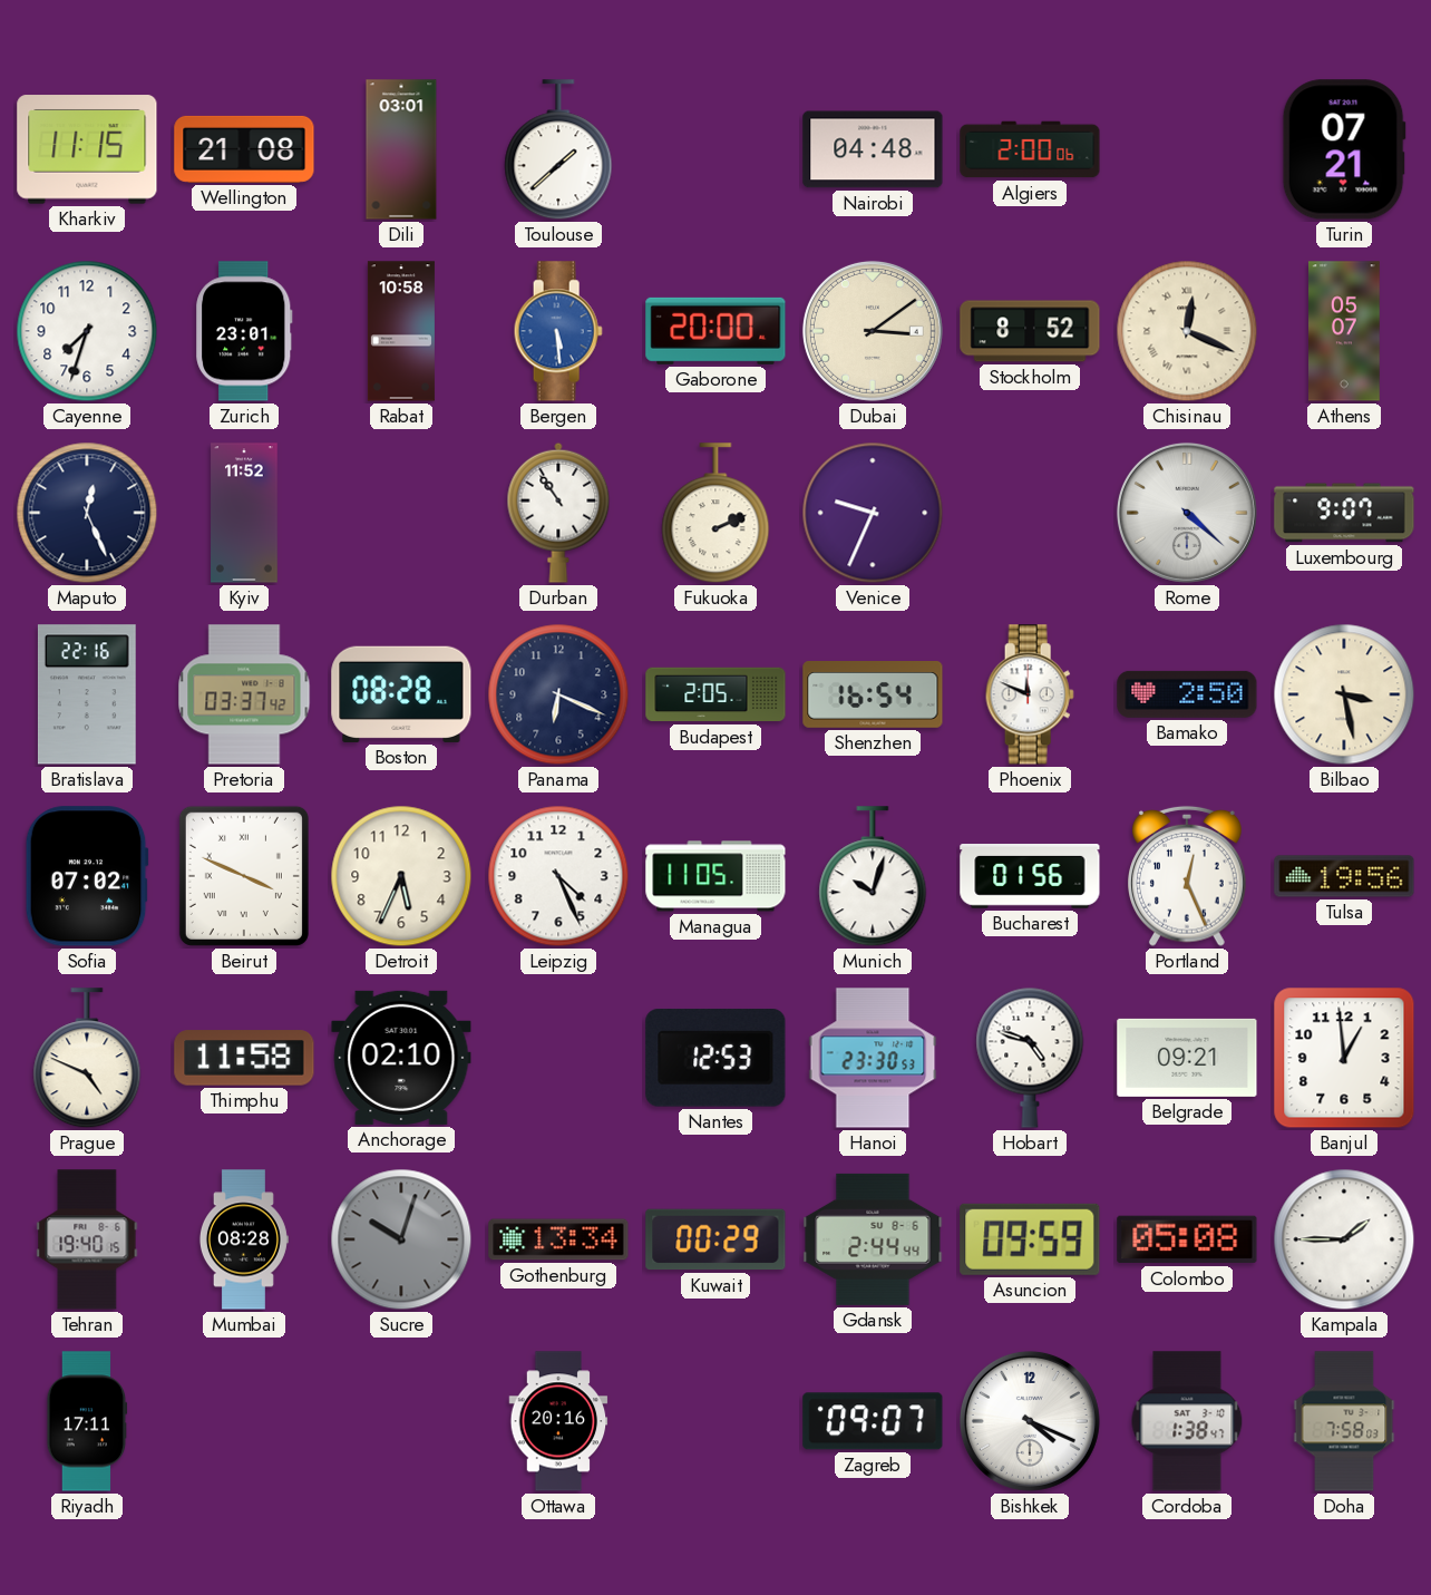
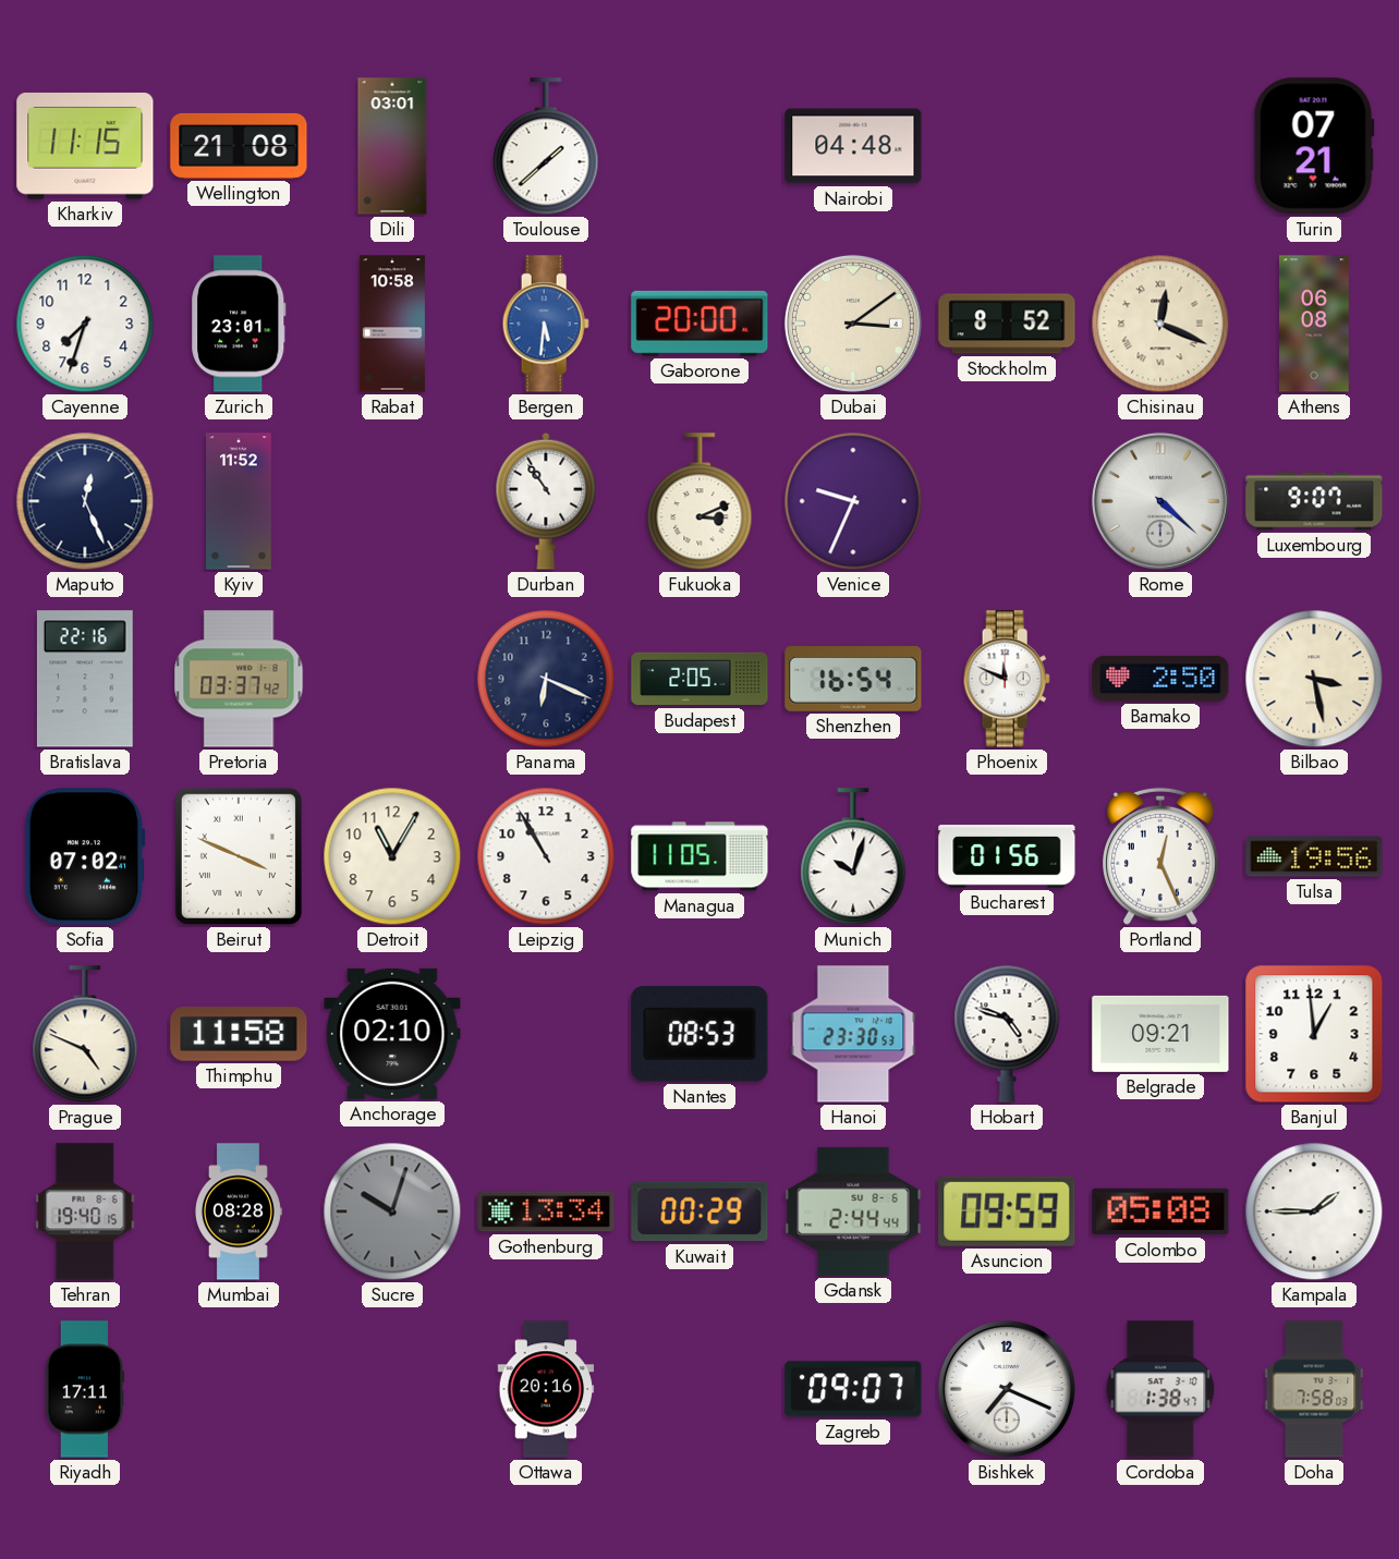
Algiers: 2:00 -> none (1030, 149)
Bergen: 5:29 -> 5:31 (546, 324)
Athens: 05:07 -> 06:08 (1315, 324)
Fukuoka: 2:11 -> 3:11 (699, 502)
Boston: 08:28 -> none (401, 694)
Detroit: 5:34 -> 11:05 (392, 856)
Leipzig: 4:26 -> 10:55 (546, 856)
Nantes: 12:53 -> 08:53 (699, 1034)
Bishkek: 4:19 -> 7:19 (1007, 1389)
